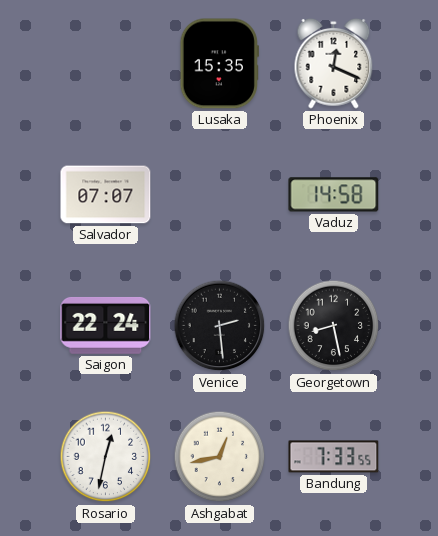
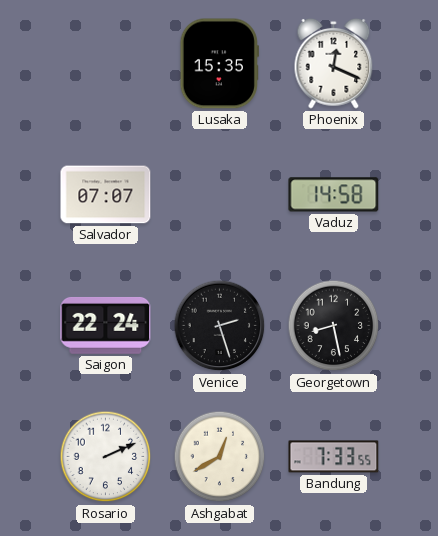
Venice: 2:29 -> 2:27 (220, 326)
Rosario: 12:32 -> 2:11 (106, 457)
Ashgabat: 12:43 -> 12:40 (220, 457)
